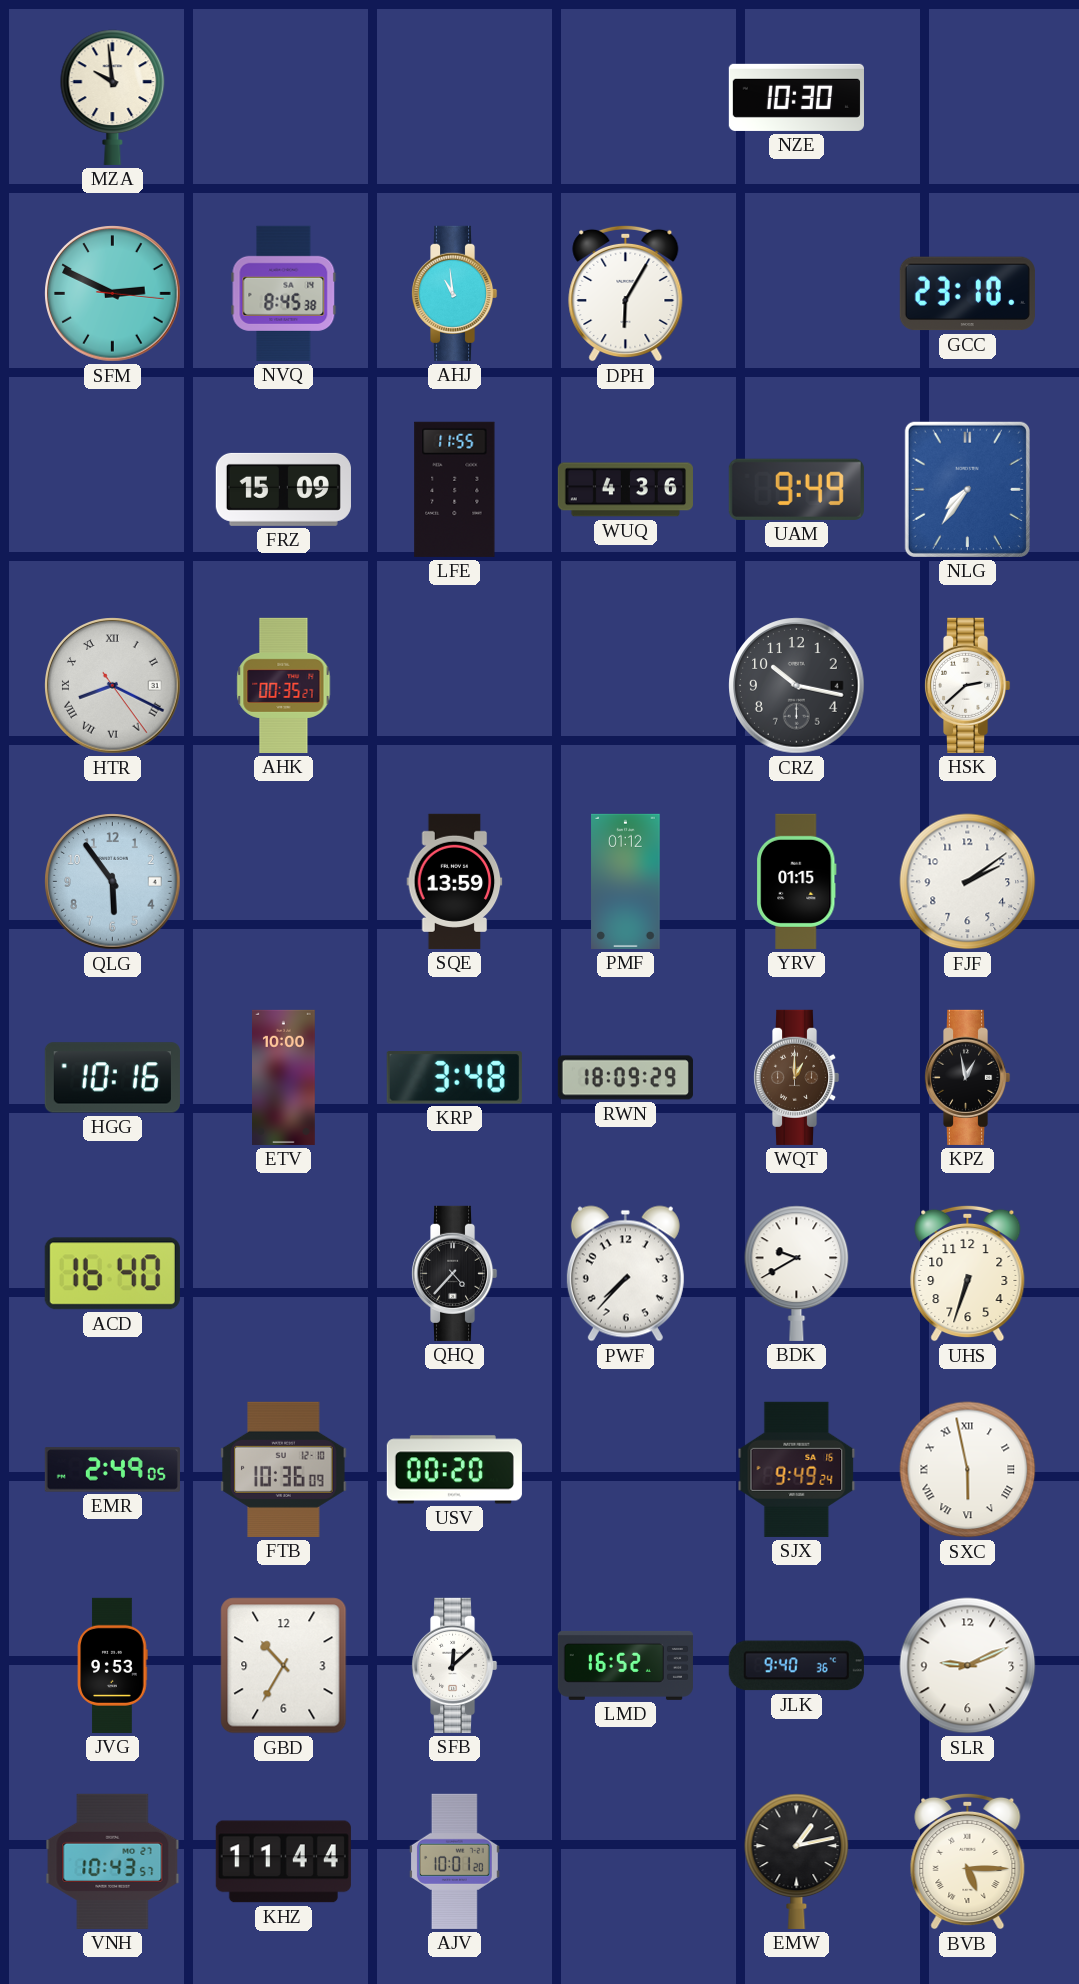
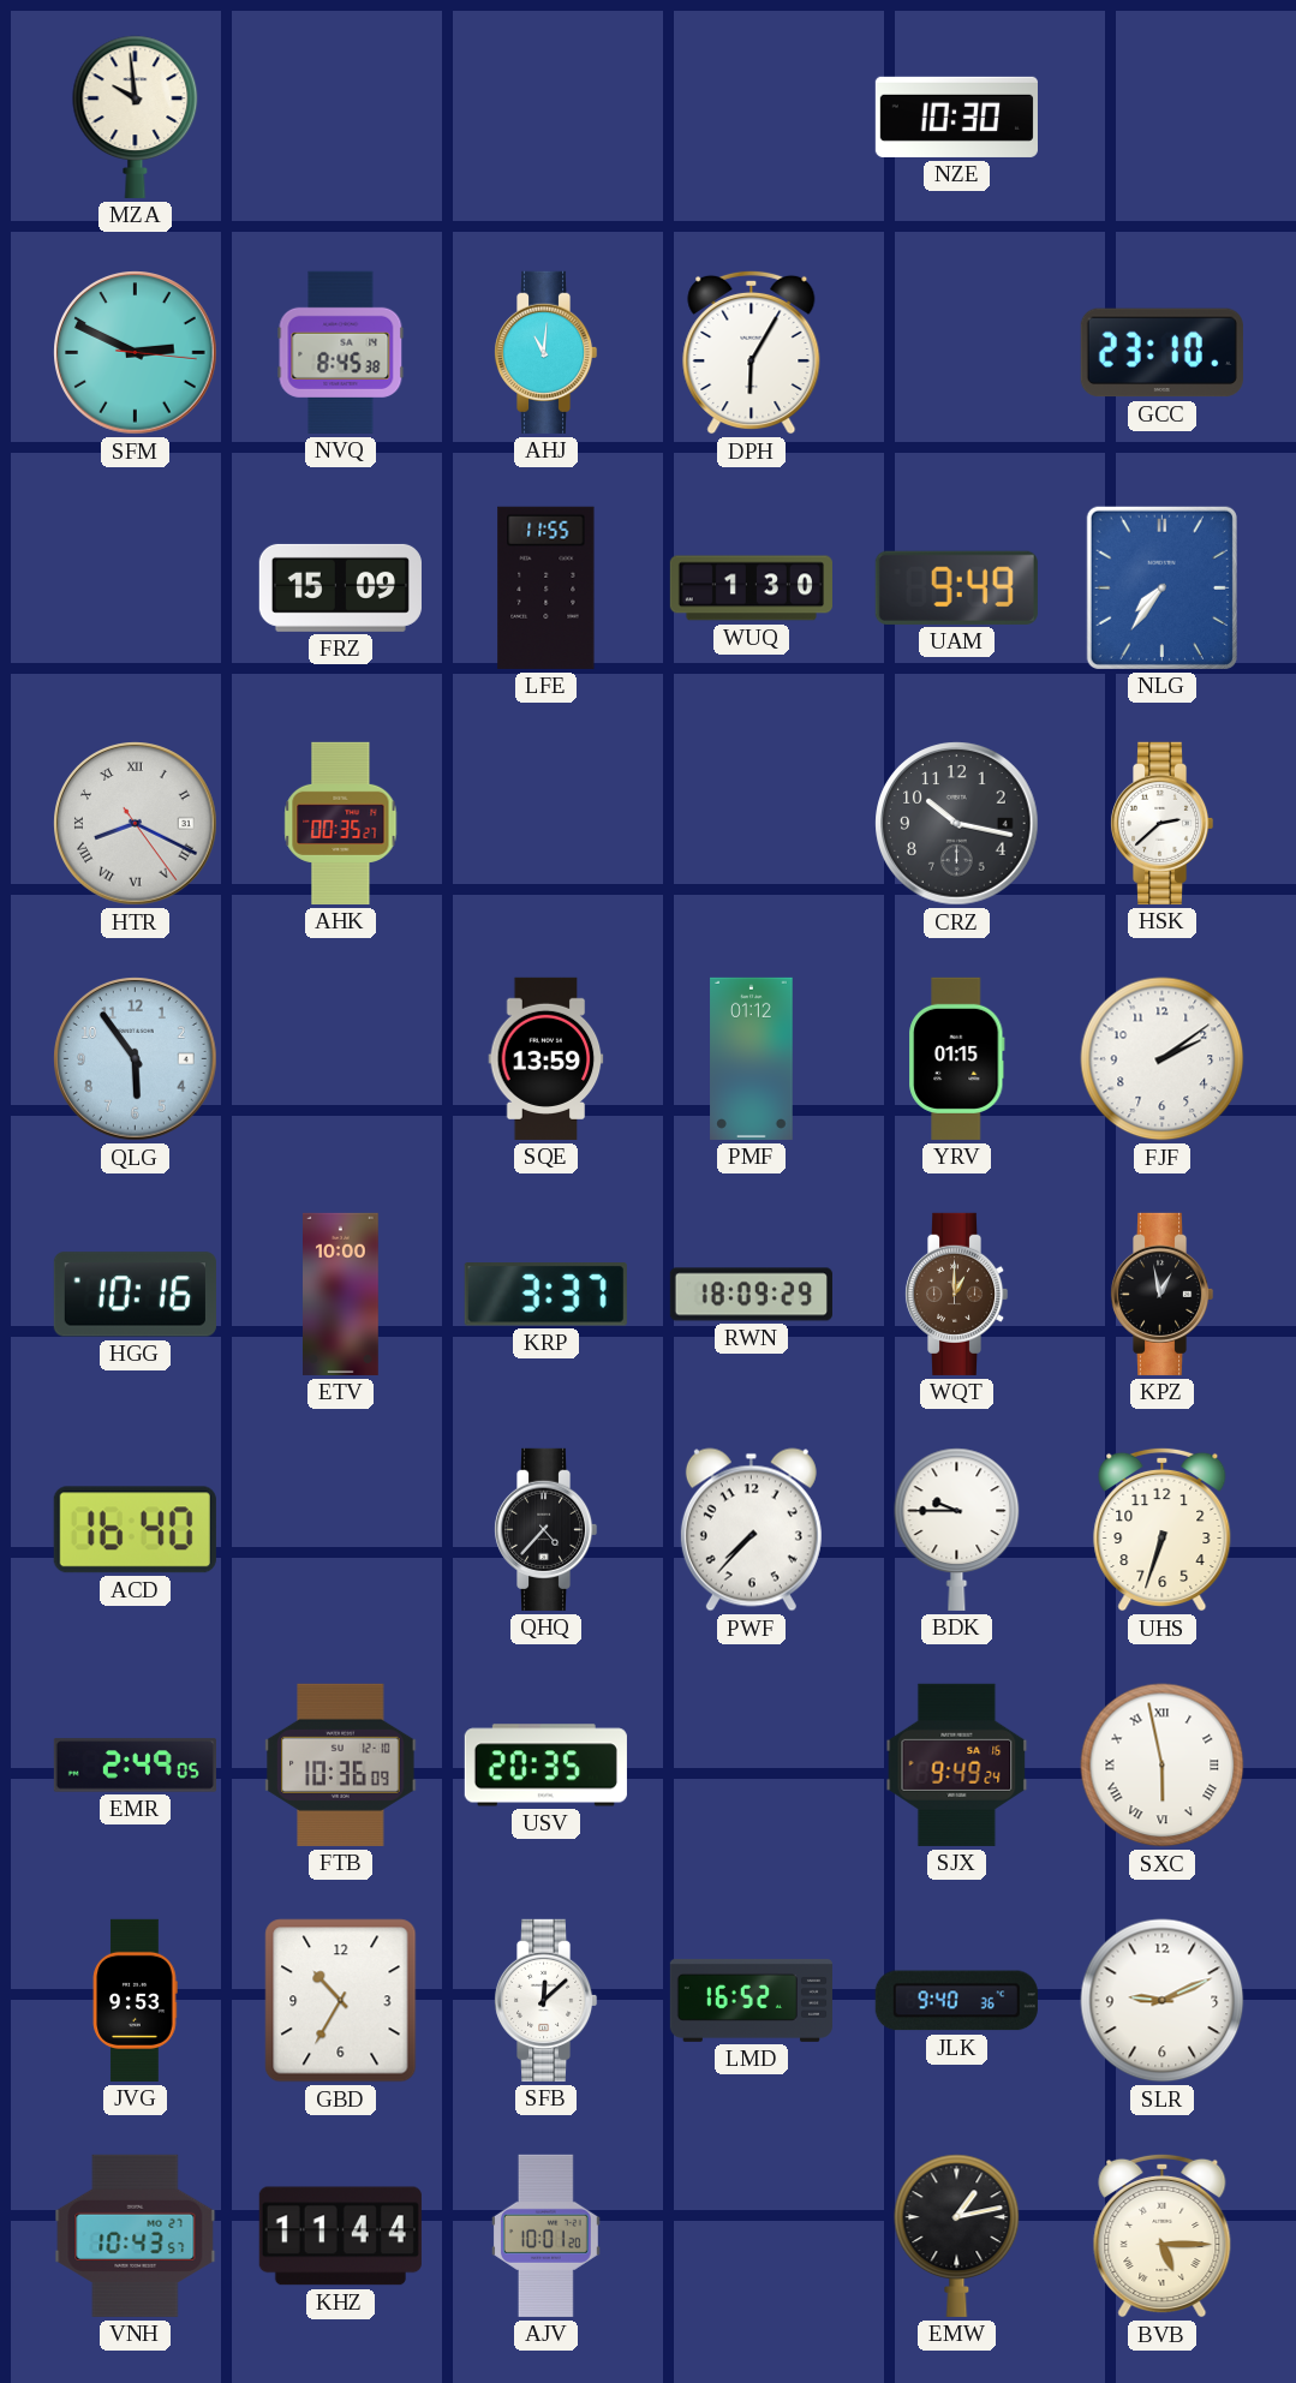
AHJ: 10:59 -> 11:01 (545, 352)
WUQ: 4:36 -> 1:30 (751, 589)
KRP: 3:48 -> 3:37 (545, 1295)
BDK: 9:40 -> 9:45 (957, 1529)
USV: 00:20 -> 20:35 (545, 1766)
